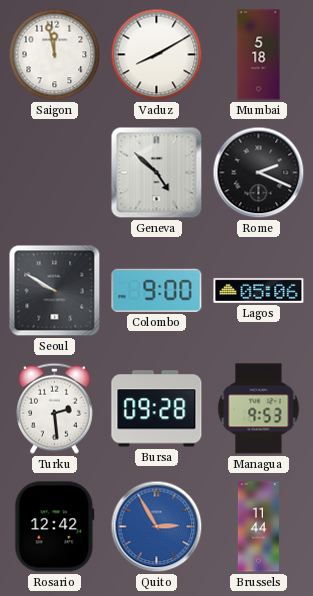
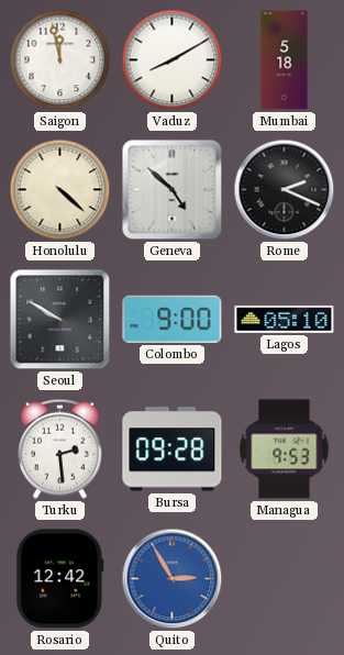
Honolulu: none -> 4:22 (60, 190)
Lagos: 05:06 -> 05:10 (285, 319)
Brussels: 11:44 -> none (258, 527)
